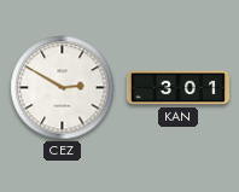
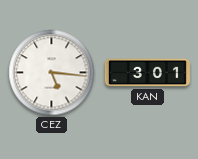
CEZ: 2:50 -> 5:16 (52, 73)
